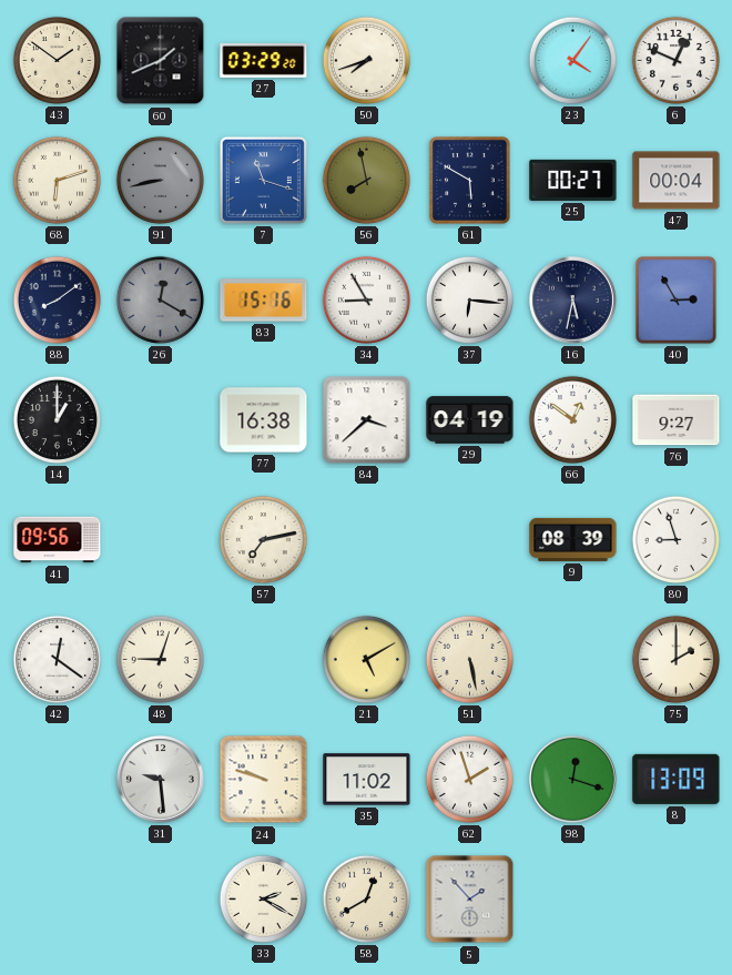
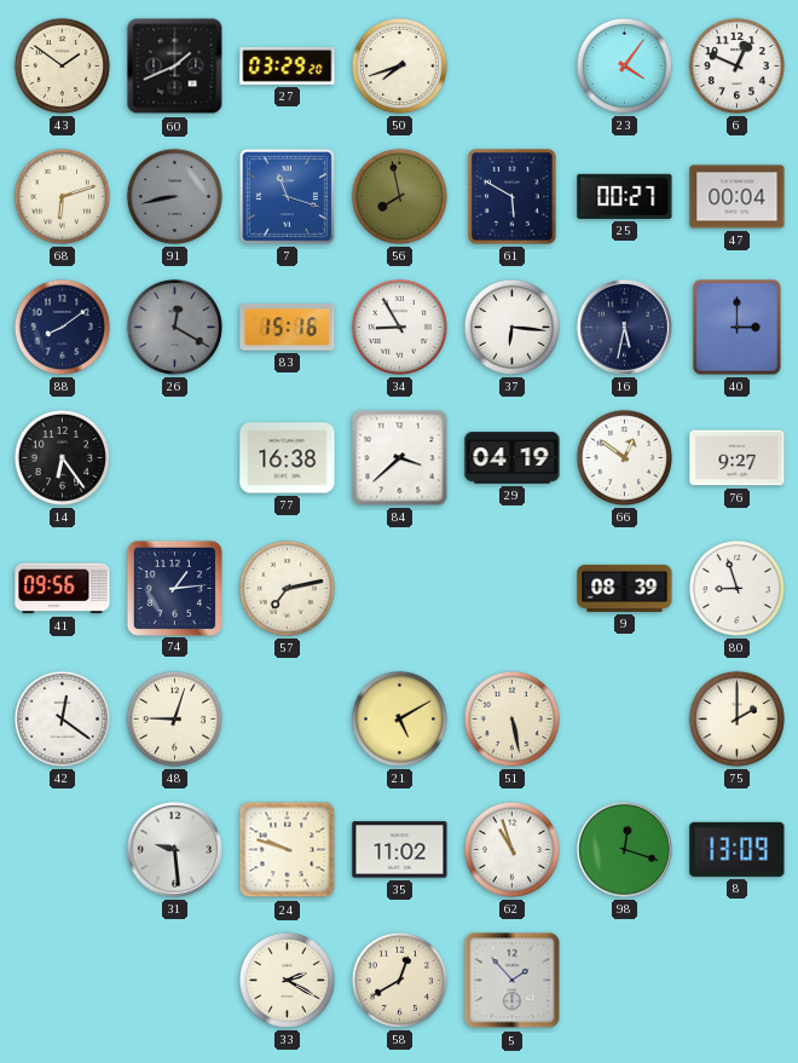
40: 2:55 -> 3:00 (738, 328)
14: 1:00 -> 6:24 (62, 457)
74: none -> 1:14 (174, 588)
62: 1:57 -> 10:57 (511, 849)
